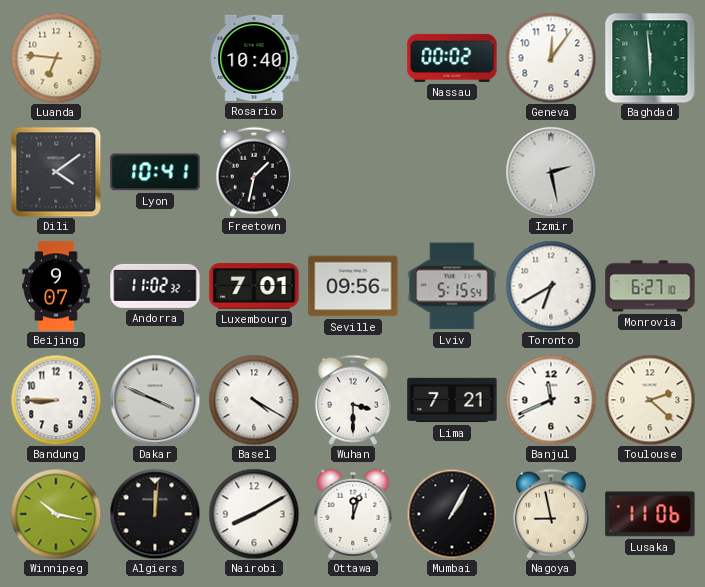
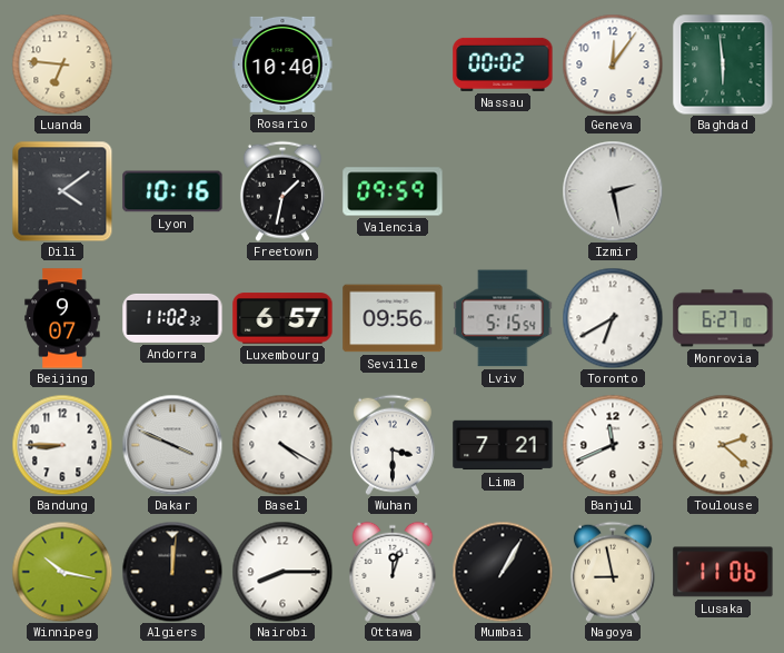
Lyon: 10:41 -> 10:16 (172, 191)
Valencia: none -> 09:59 (393, 191)
Luxembourg: 7:01 -> 6:57 (282, 318)
Nairobi: 8:10 -> 8:15 (282, 572)
